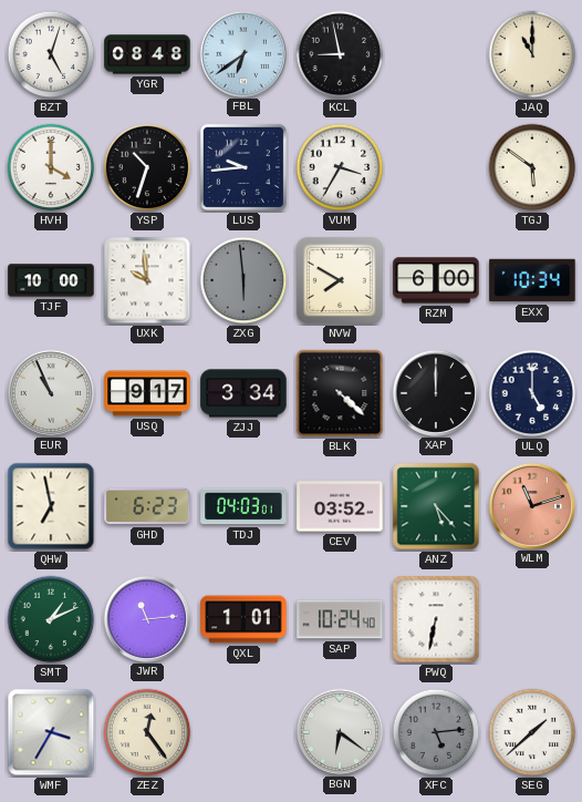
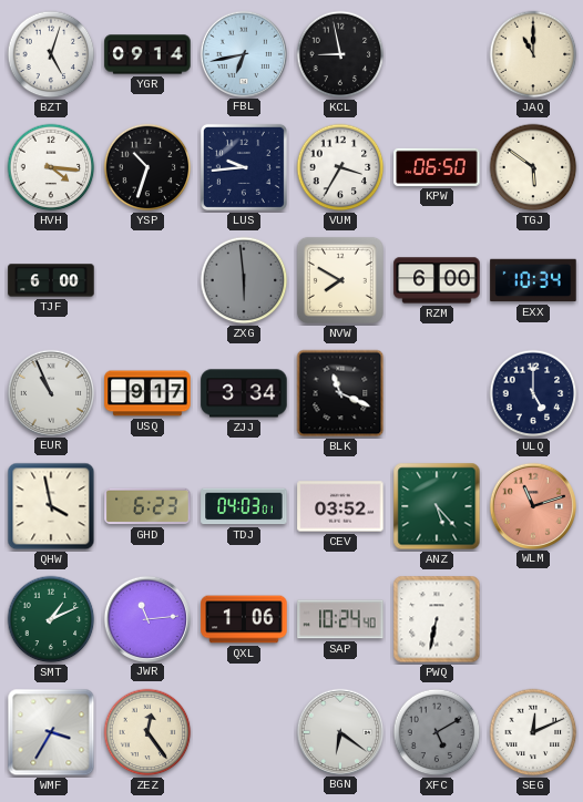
YGR: 08:48 -> 09:14 (147, 54)
FBL: 6:39 -> 6:43 (243, 53)
HVH: 4:00 -> 4:16 (51, 167)
KPW: none -> 06:50 (437, 167)
TJF: 10:00 -> 6:00 (51, 280)
UXK: 9:59 -> none (147, 280)
BLK: 4:22 -> 11:19 (340, 393)
XAP: 12:00 -> none (435, 392)
QHW: 6:58 -> 3:58 (51, 506)
QXL: 1:01 -> 1:06 (244, 619)
XFC: 5:14 -> 5:10 (437, 732)
SEG: 1:38 -> 12:11 (533, 732)
